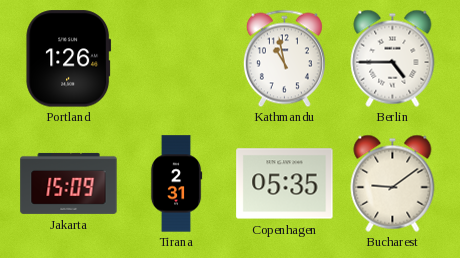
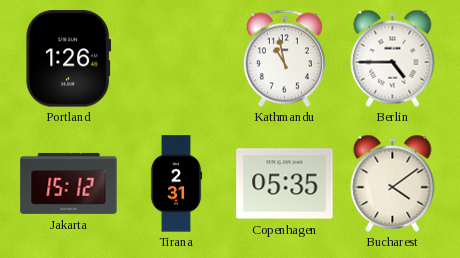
Jakarta: 15:09 -> 15:12 (69, 183)
Bucharest: 9:09 -> 4:09 (393, 183)
